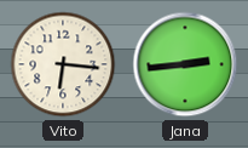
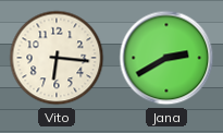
Jana: 2:44 -> 2:40 (166, 58)
